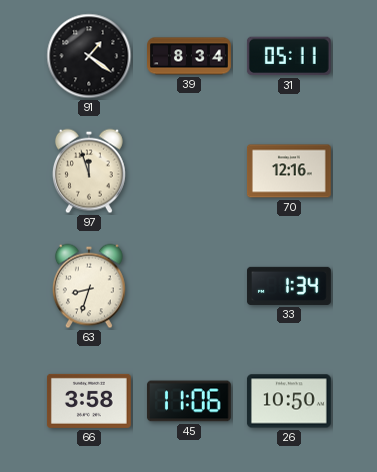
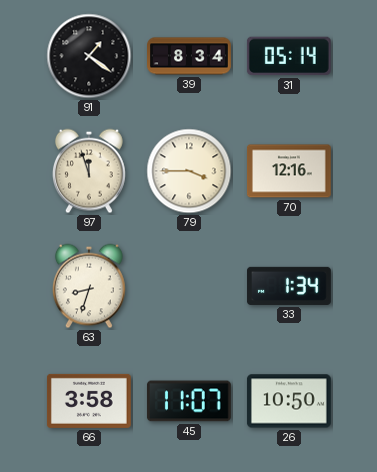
31: 05:11 -> 05:14 (289, 56)
79: none -> 3:45 (189, 171)
45: 11:06 -> 11:07 (189, 401)
